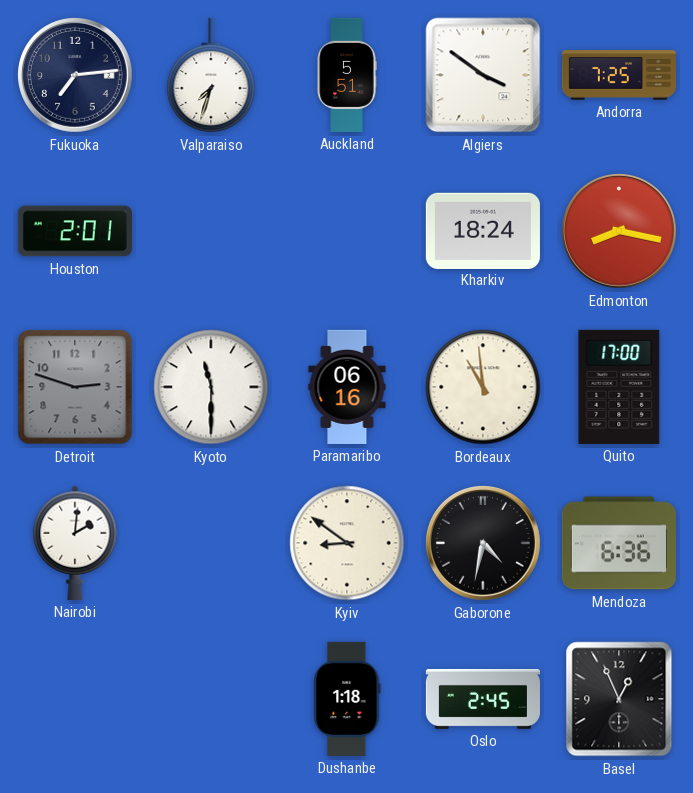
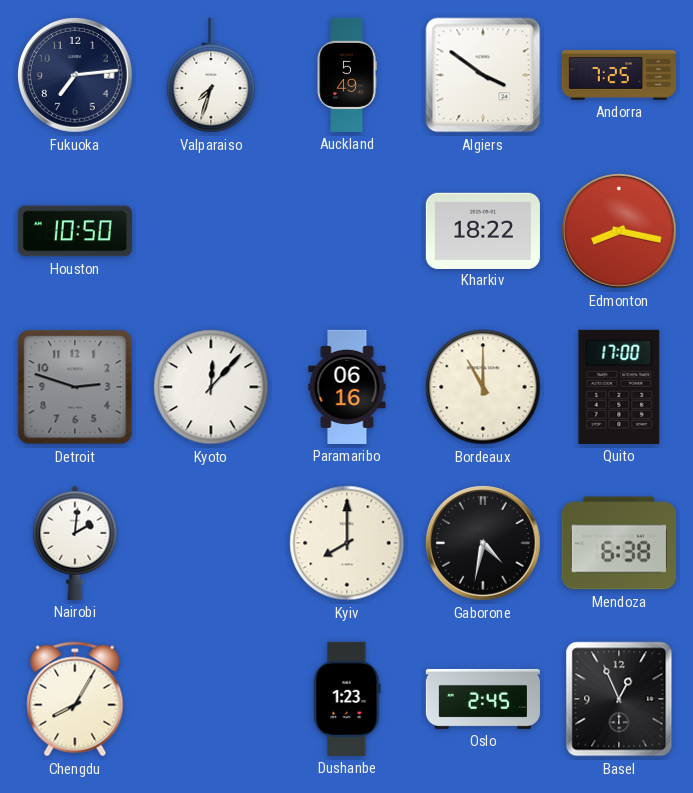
Auckland: 5:51 -> 5:49 (347, 75)
Houston: 2:01 -> 10:50 (75, 231)
Kharkiv: 18:24 -> 18:22 (483, 230)
Kyoto: 11:30 -> 12:07 (211, 387)
Bordeaux: 10:59 -> 11:00 (483, 387)
Kyiv: 8:51 -> 8:00 (347, 543)
Mendoza: 6:36 -> 6:38 (619, 543)
Chengdu: none -> 8:05 (75, 699)
Dushanbe: 1:18 -> 1:23 (347, 699)
